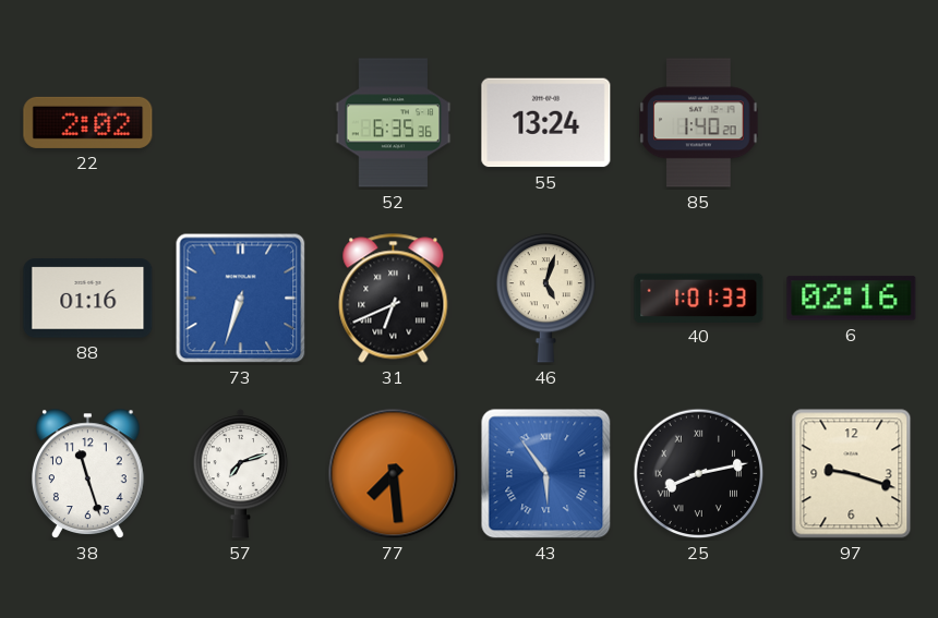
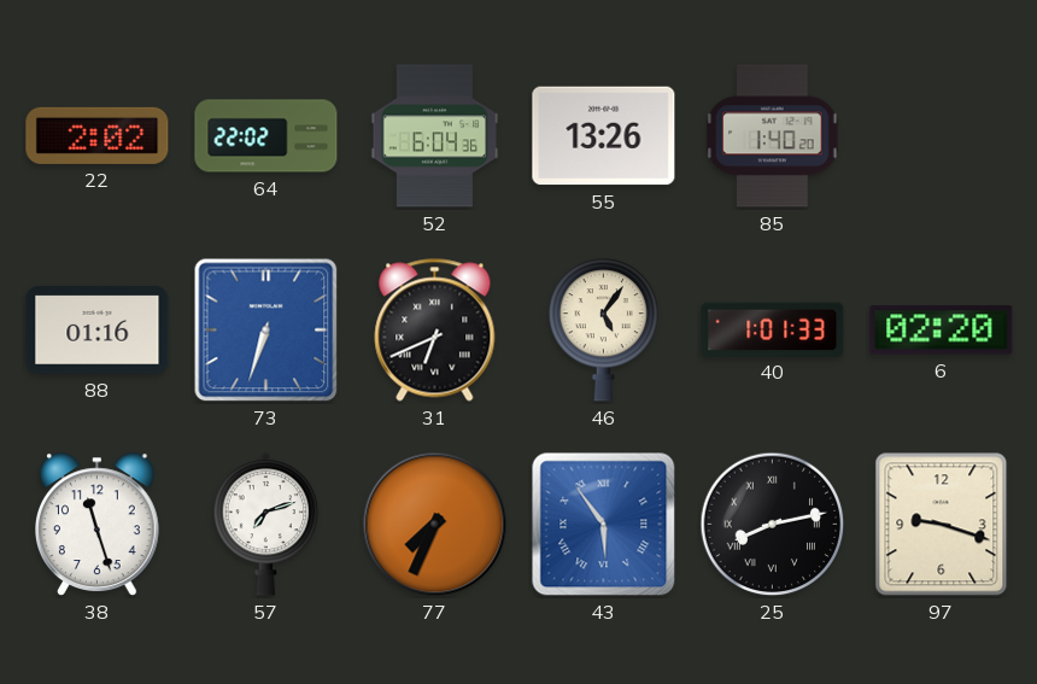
64: none -> 22:02 (266, 136)
52: 6:35 -> 6:04 (435, 136)
55: 13:24 -> 13:26 (604, 136)
46: 5:03 -> 5:06 (604, 331)
6: 02:16 -> 02:20 (942, 331)
77: 7:29 -> 7:34 (435, 525)
